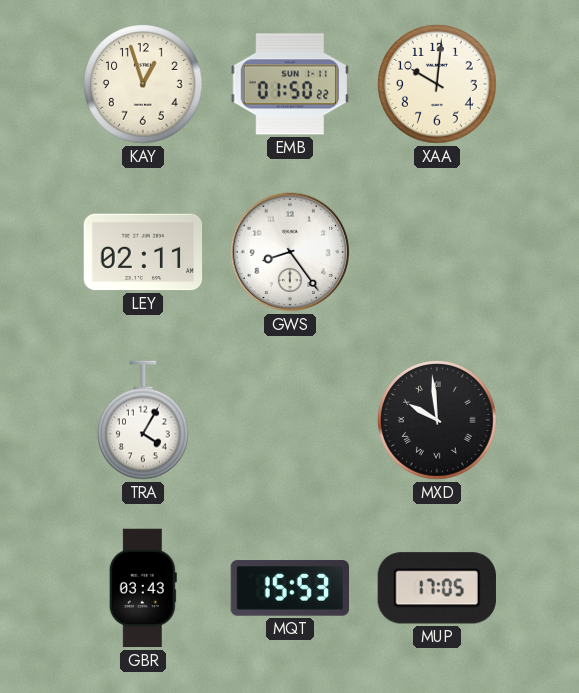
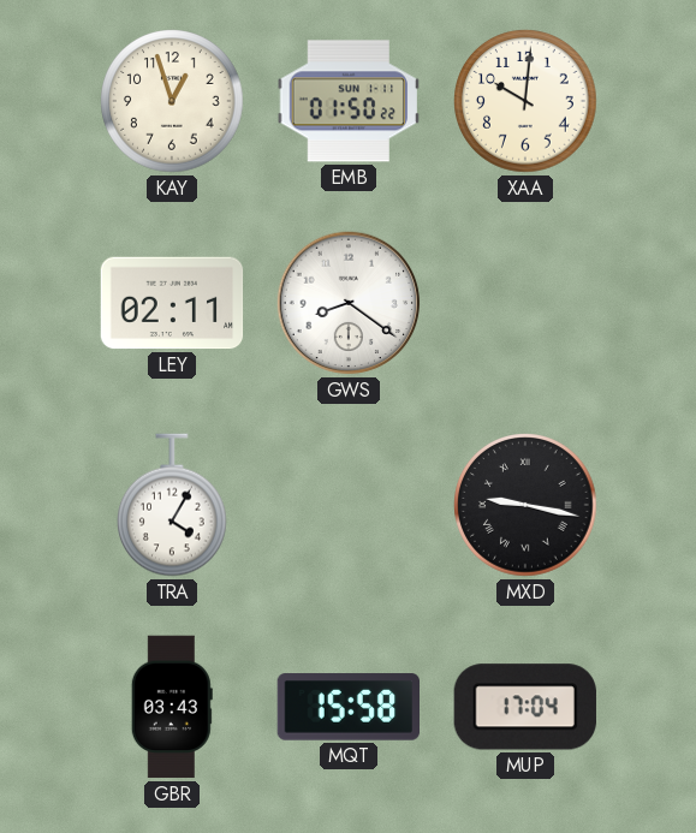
GWS: 8:24 -> 8:21 (349, 303)
MXD: 9:59 -> 9:17 (525, 505)
MQT: 15:53 -> 15:58 (349, 707)
MUP: 17:05 -> 17:04 (525, 707)
